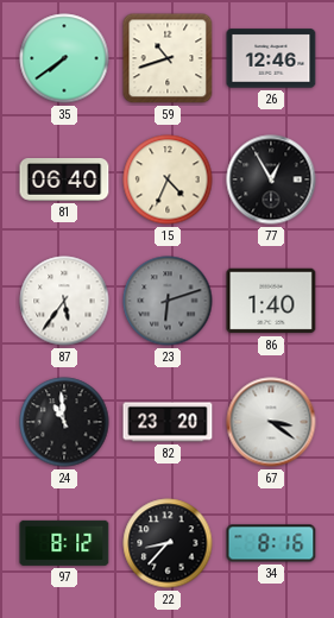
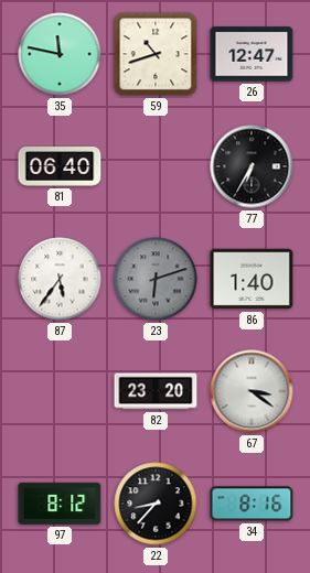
35: 7:39 -> 11:47 (60, 54)
26: 12:46 -> 12:47 (252, 54)
15: 4:34 -> none (168, 179)
77: 12:55 -> 6:35 (252, 166)
24: 10:59 -> none (64, 422)
